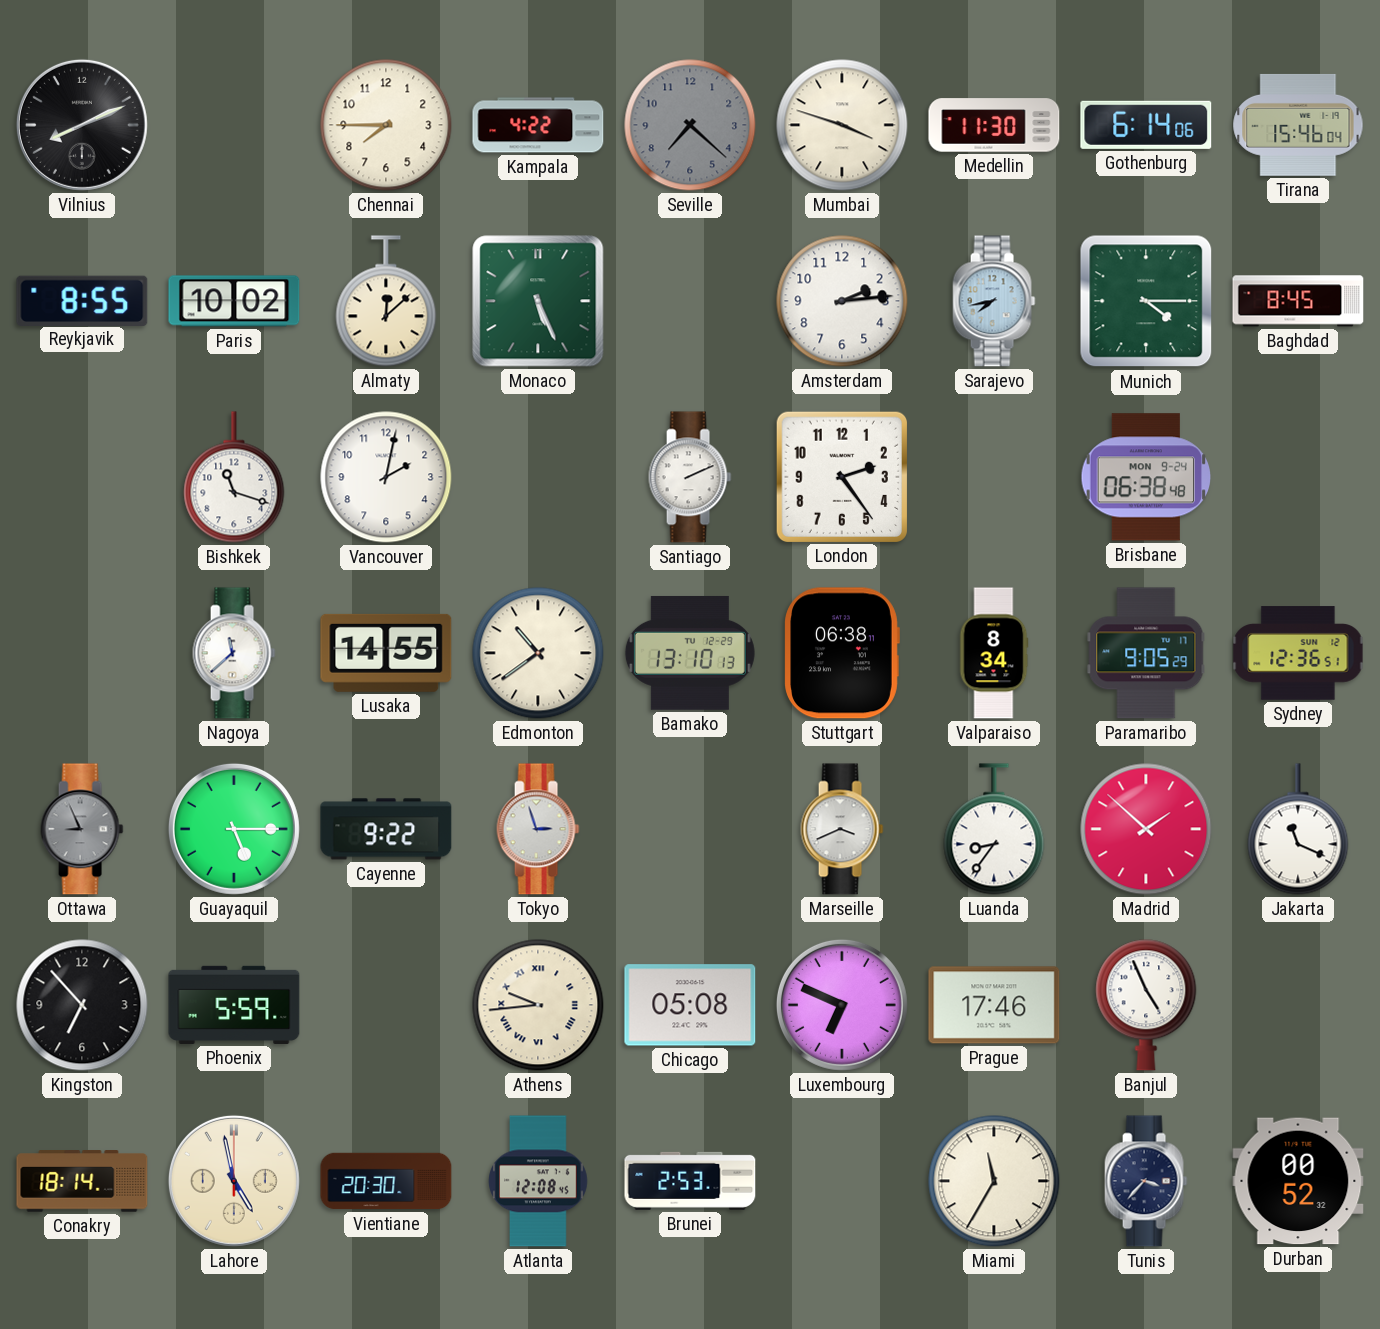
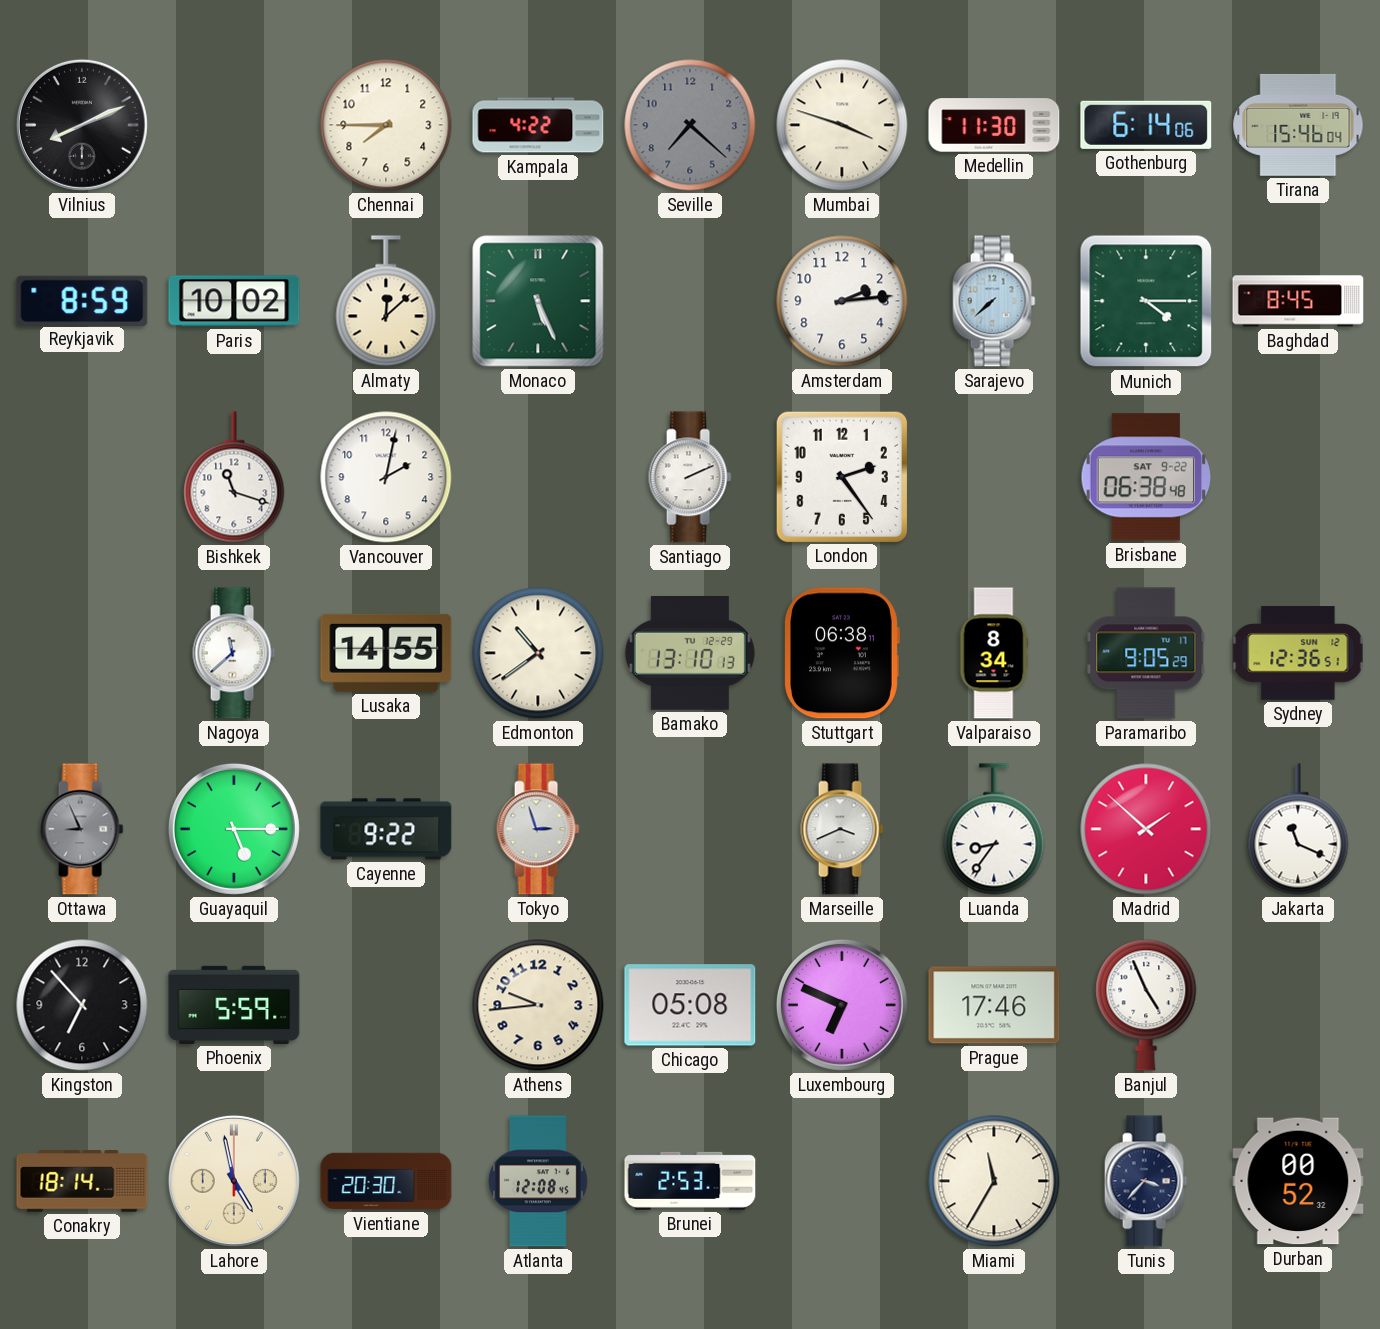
Reykjavik: 8:55 -> 8:59 (82, 300)
Sarajevo: 7:43 -> 7:38 (994, 301)
Brisbane date: MON 9-24 -> SAT 9-22 (1146, 477)
Athens numerals: Roman -> Arabic (538, 1005)
